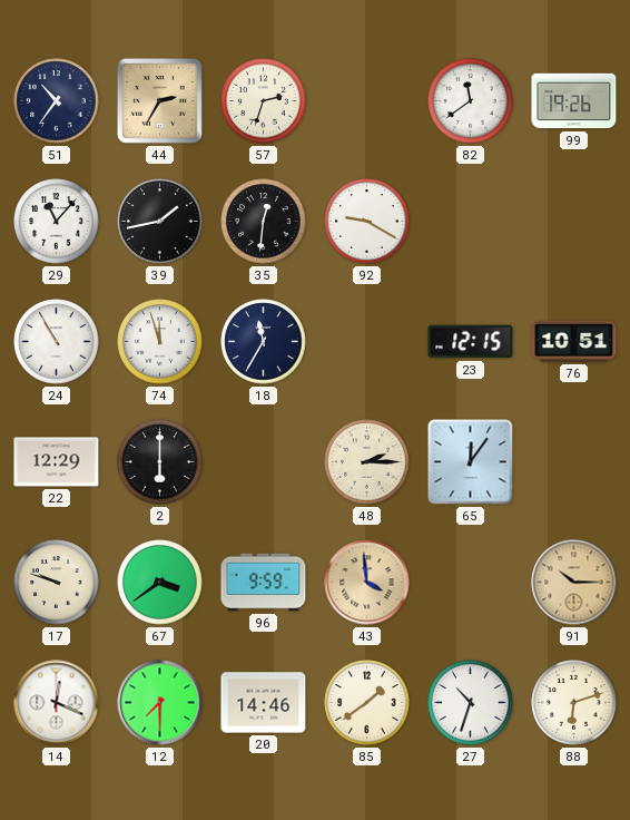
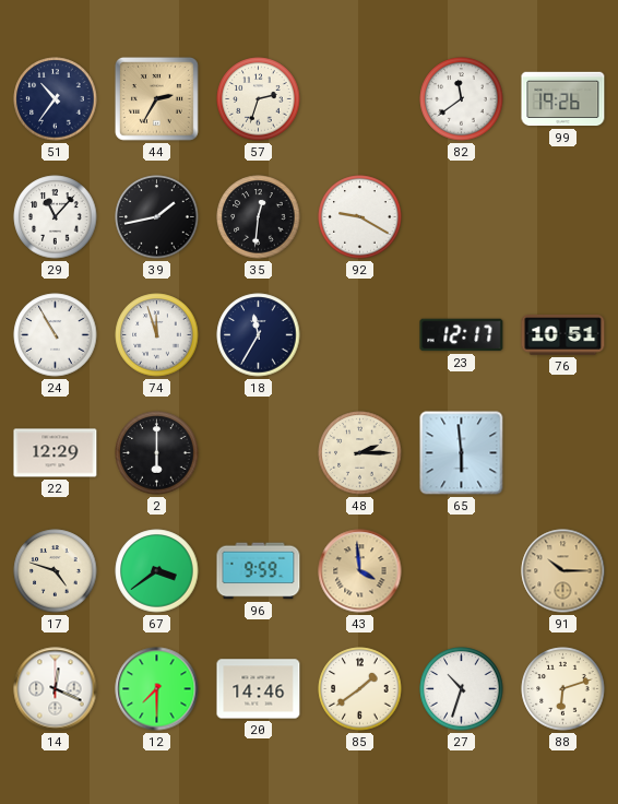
23: 12:15 -> 12:17 (462, 335)
65: 12:06 -> 5:59 (462, 453)
17: 9:48 -> 4:48 (56, 571)
